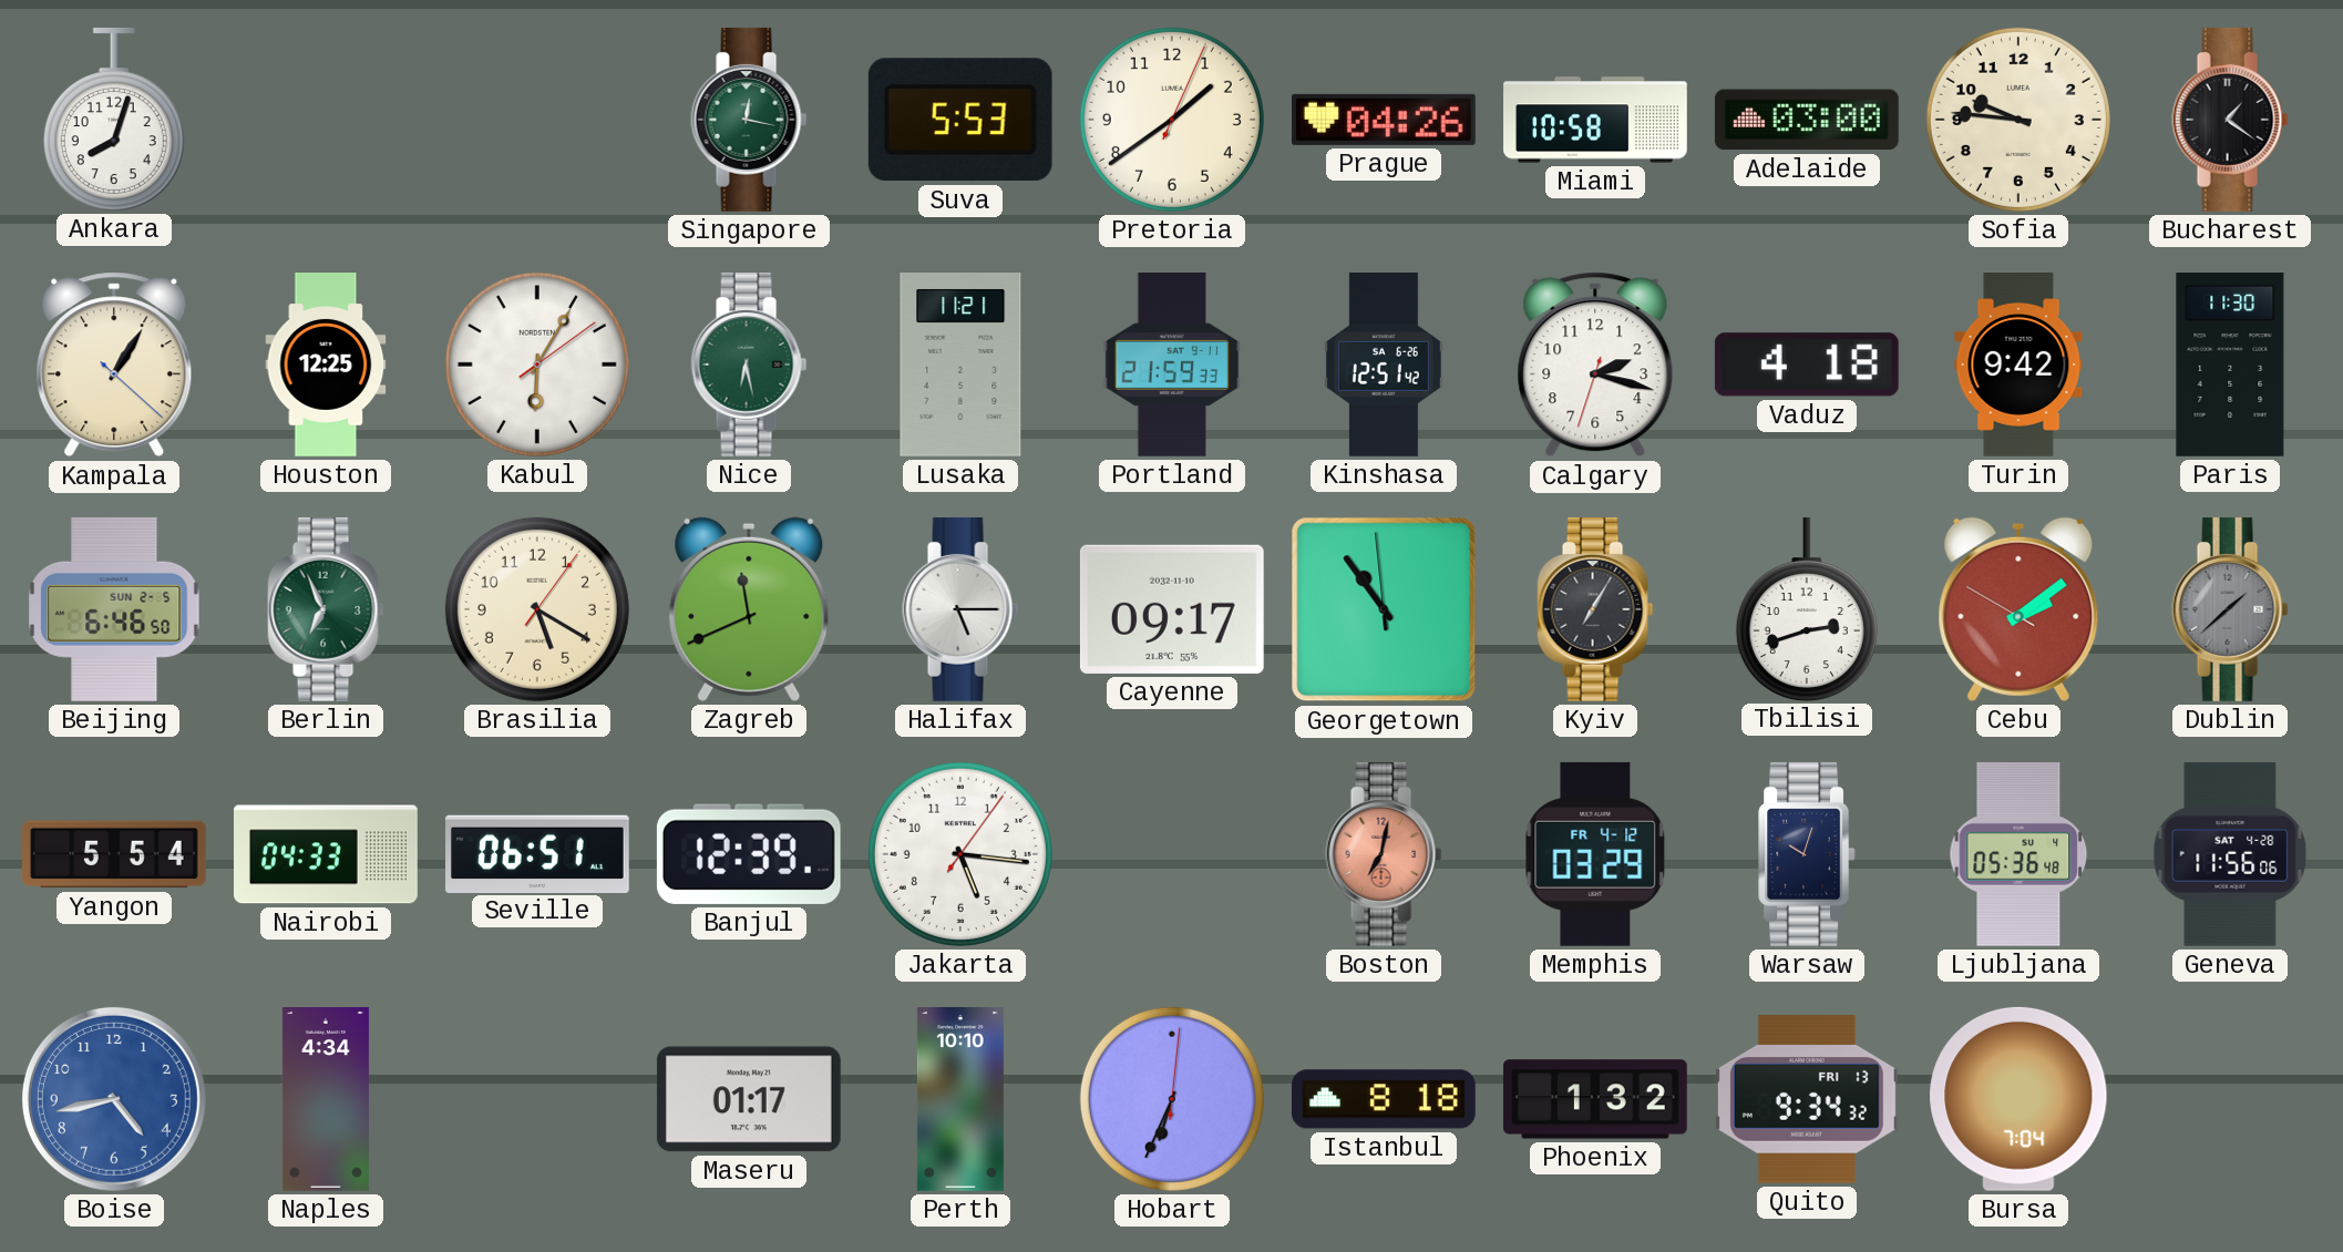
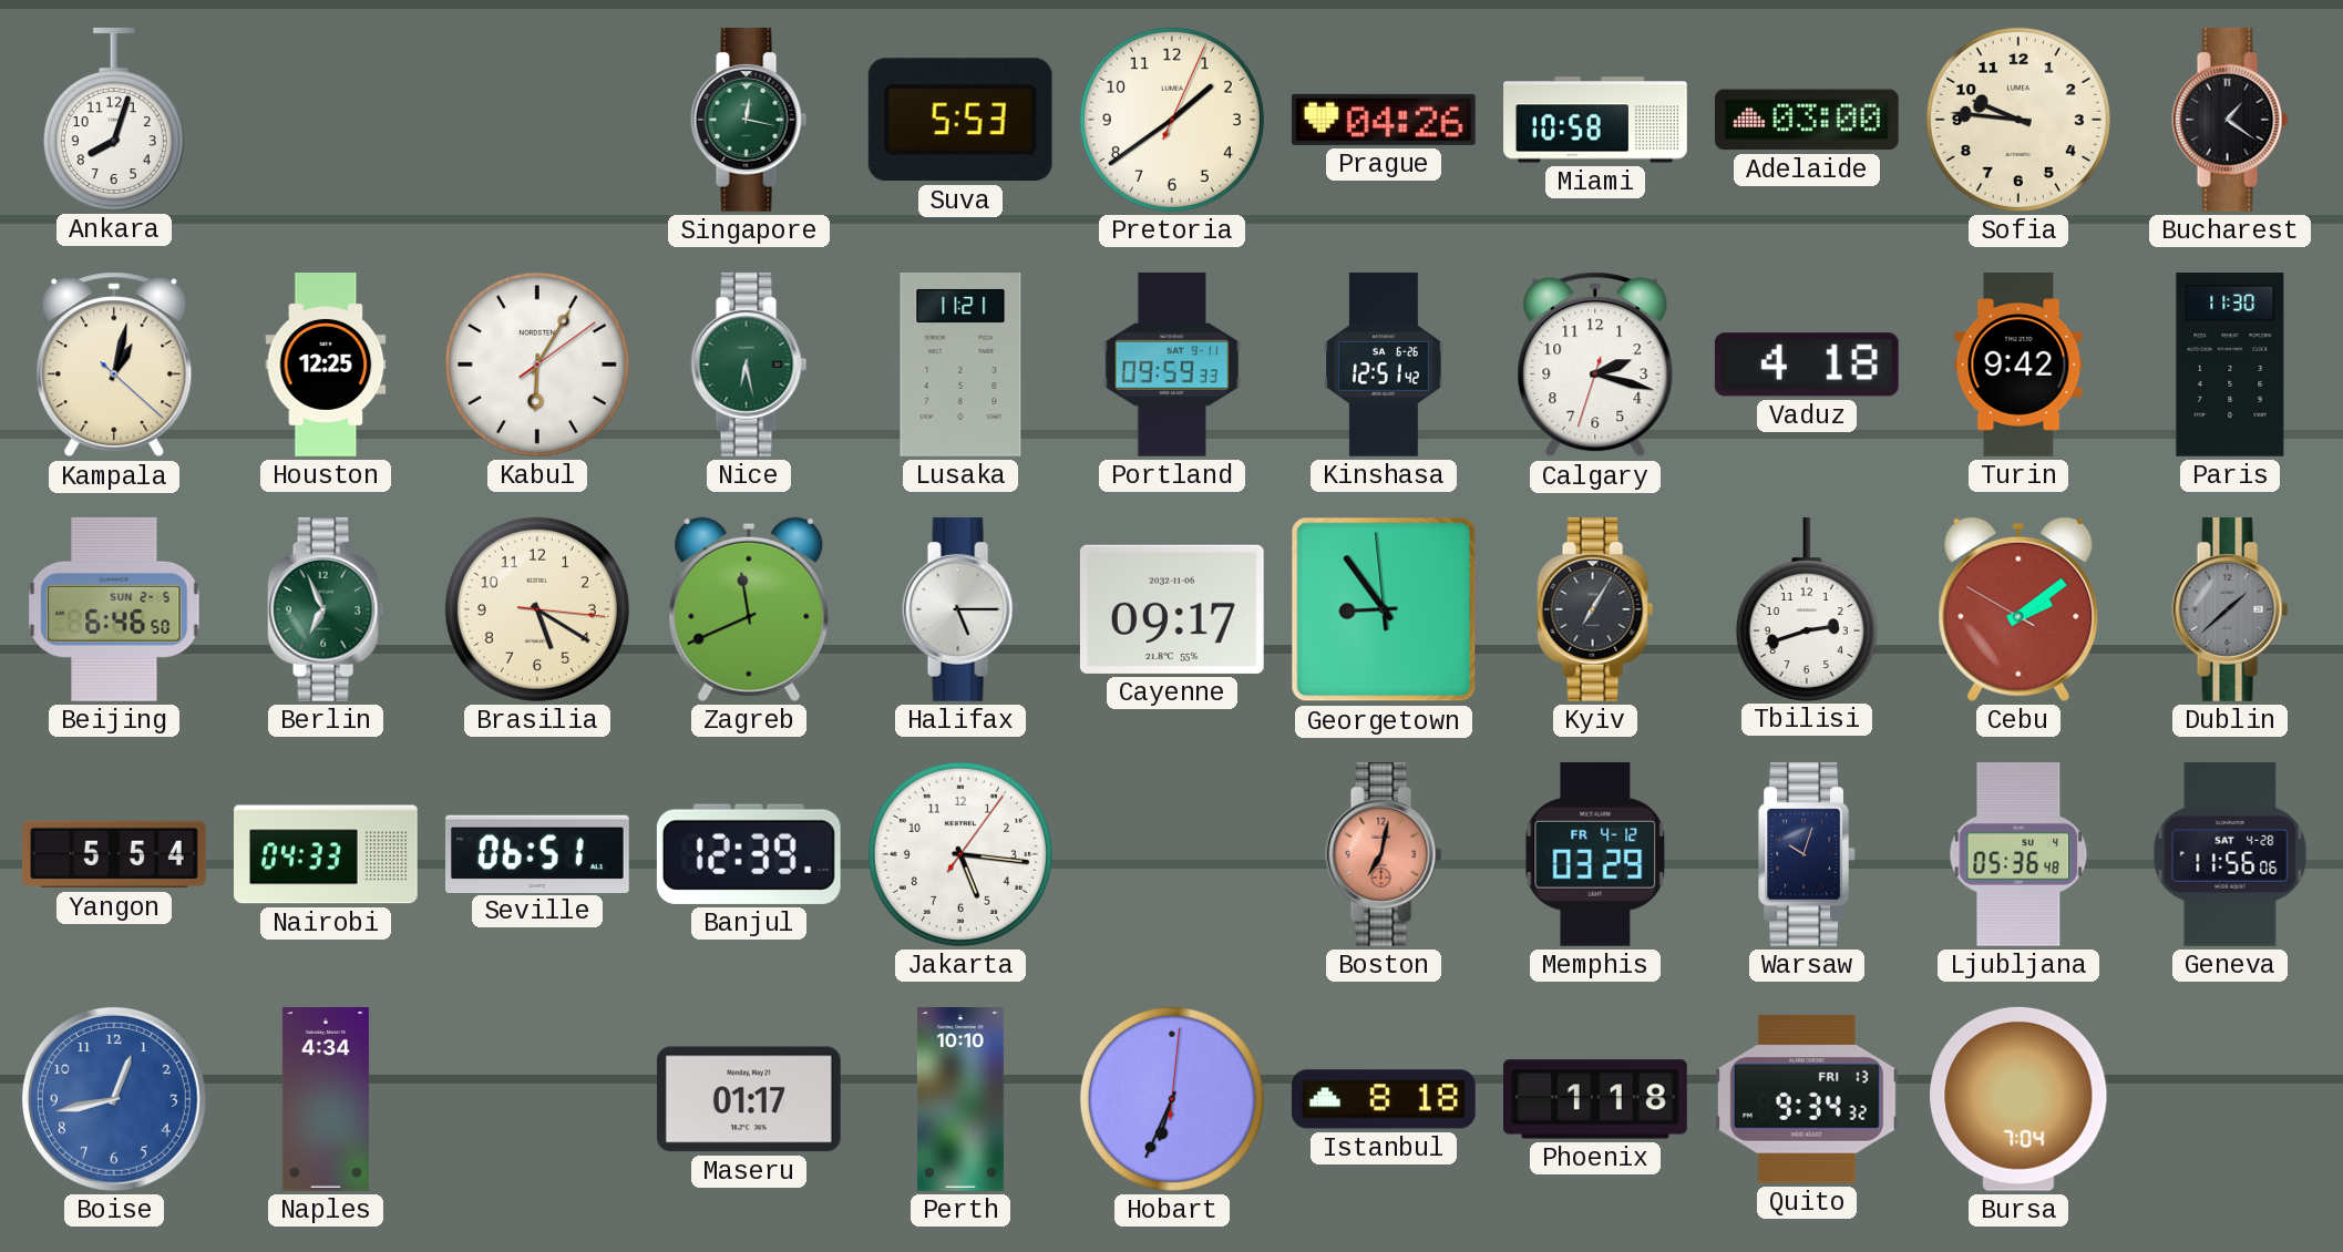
Kampala: 1:05 -> 1:02 (114, 365)
Portland: 21:59 -> 09:59 (1172, 365)
Brasilia: 5:20:06 -> 5:20:16 (537, 609)
Cayenne date: 2032-11-10 -> 2032-11-06 (1172, 609)
Georgetown: 10:53 -> 8:53 (1384, 609)
Boise: 4:43 -> 12:43 (114, 1099)
Phoenix: 1:32 -> 1:18 (1596, 1099)
